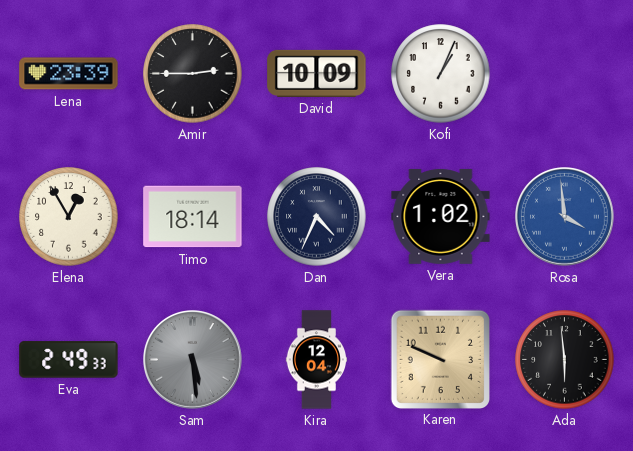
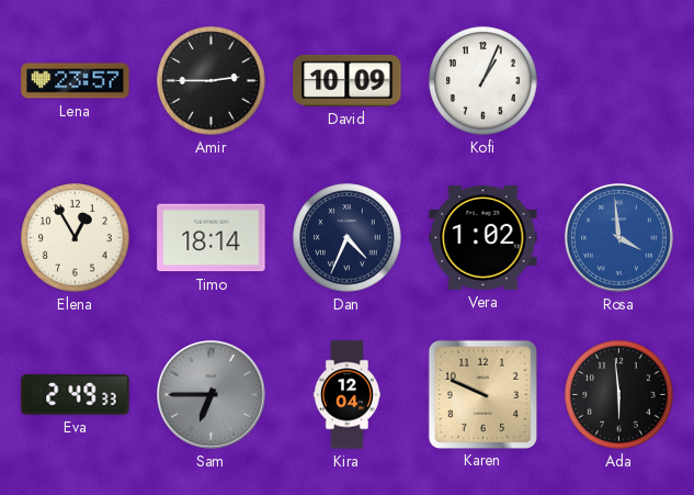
Lena: 23:39 -> 23:57 (76, 81)
Sam: 5:29 -> 6:45 (212, 395)
